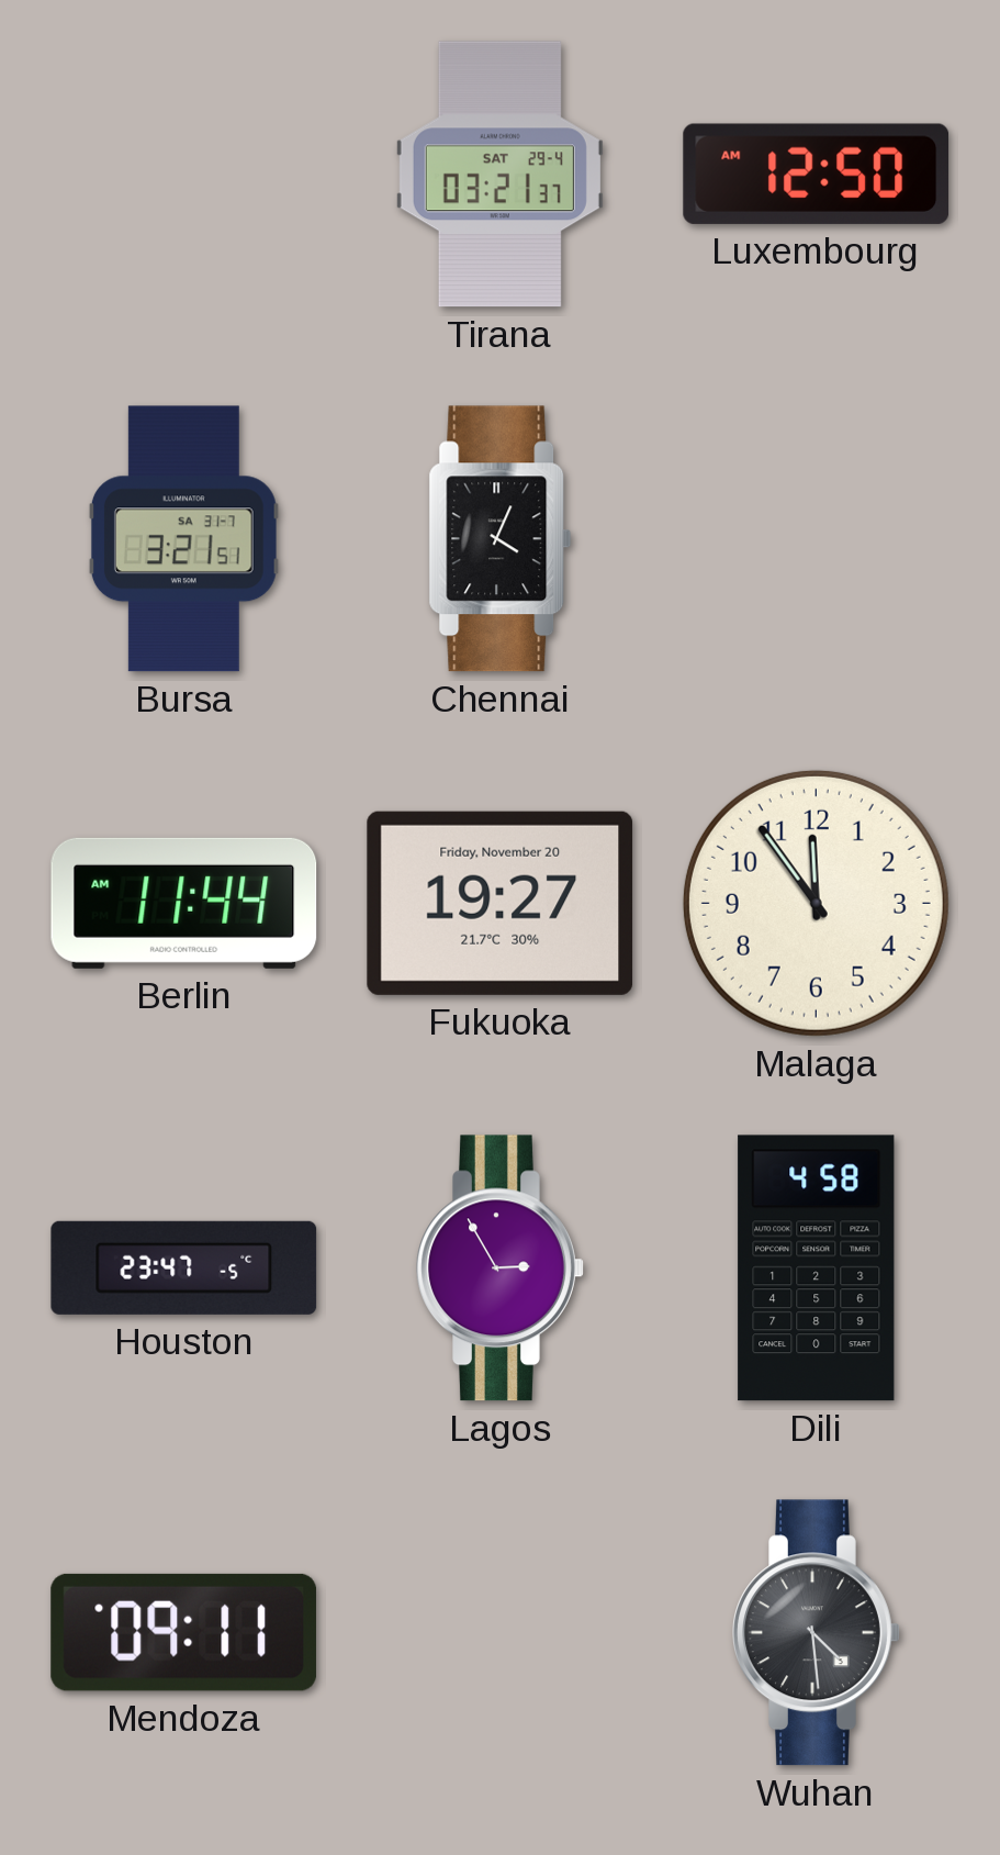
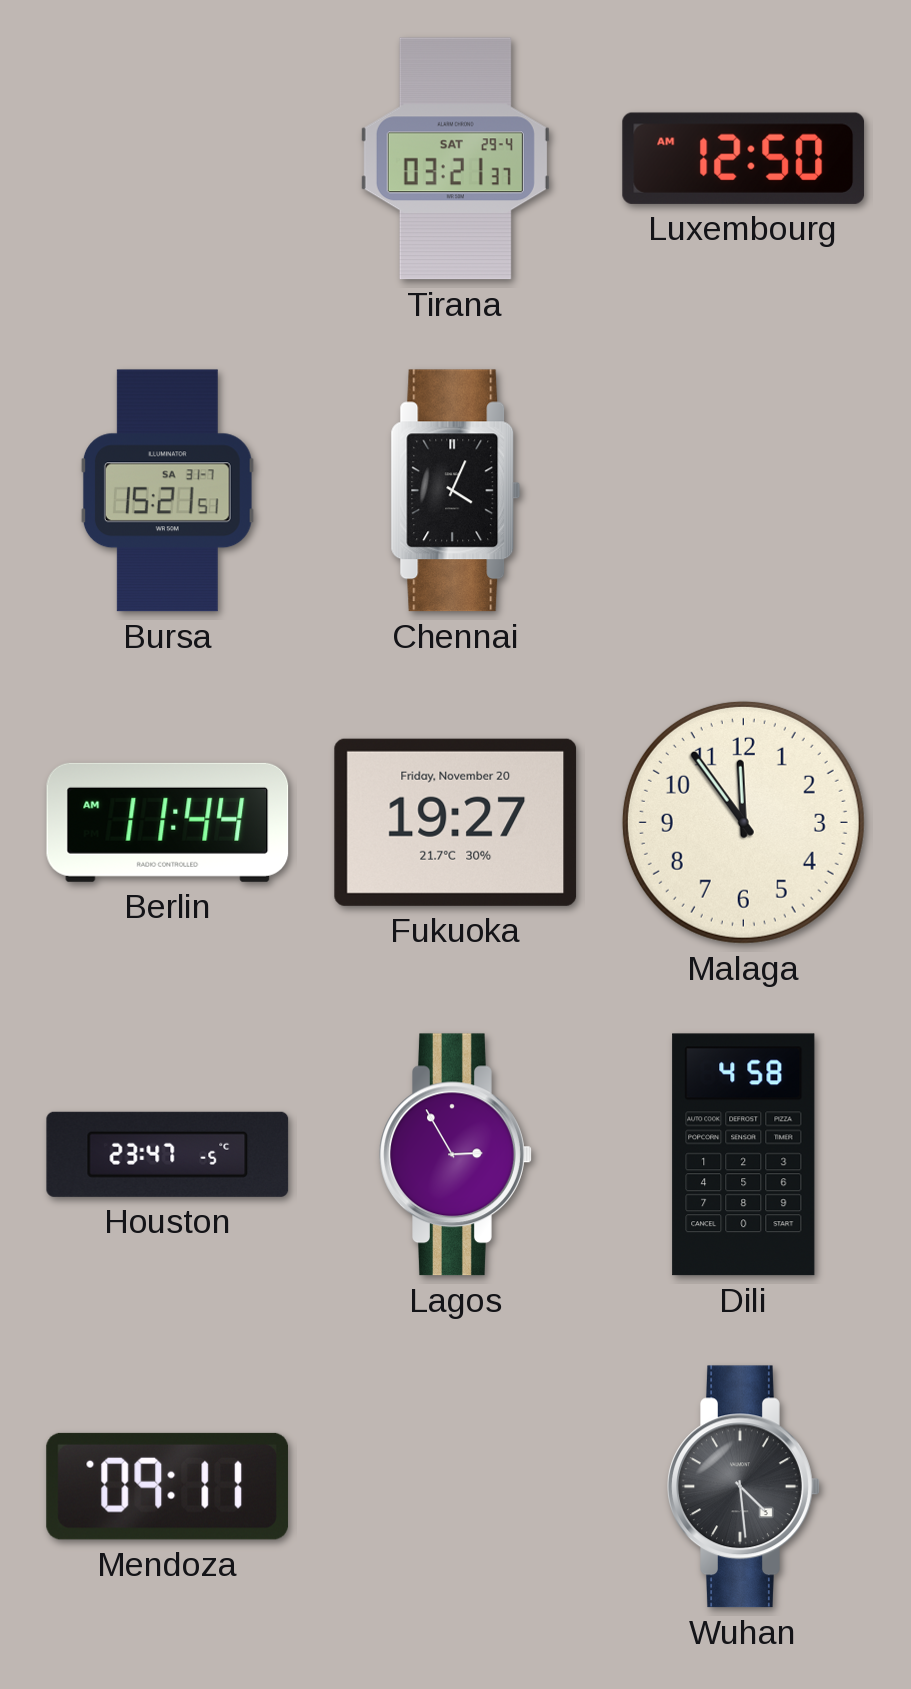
Bursa: 3:21 -> 15:21 (167, 491)
